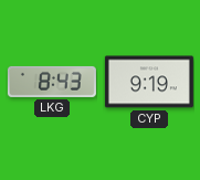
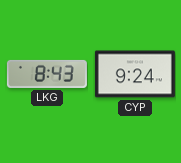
CYP: 9:19 -> 9:24 (135, 74)
